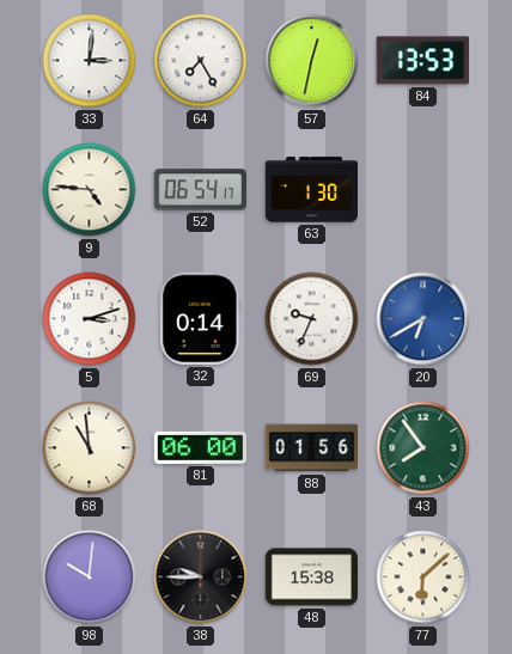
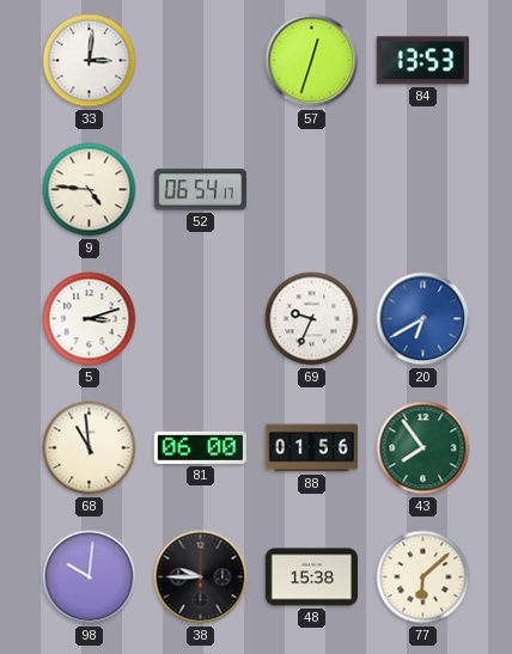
64: 7:25 -> none (201, 61)
57: 12:32 -> 12:33 (312, 61)
63: 1:30 -> none (311, 190)
32: 0:14 -> none (201, 318)
